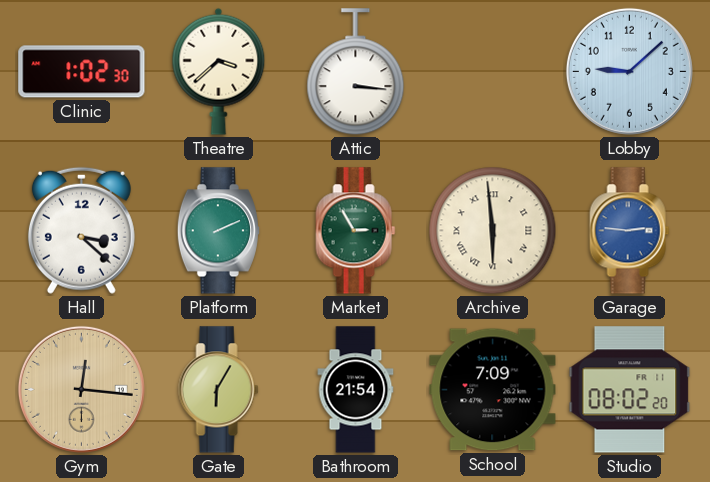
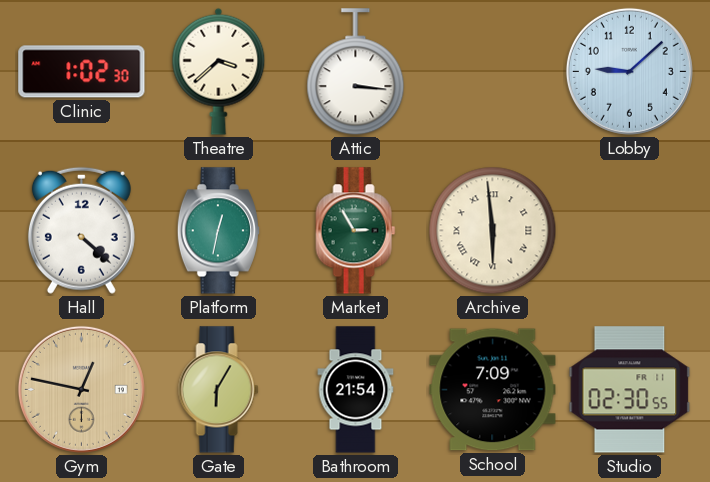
Hall: 3:22 -> 4:22 (81, 230)
Platform: 2:11 -> 12:32 (218, 231)
Garage: 2:46 -> none (630, 231)
Gym: 12:16 -> 12:47 (81, 389)
Studio: 08:02 -> 02:30 (630, 390)
